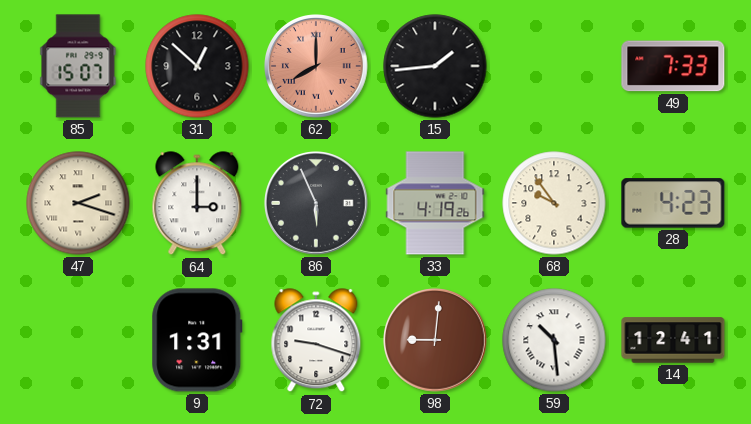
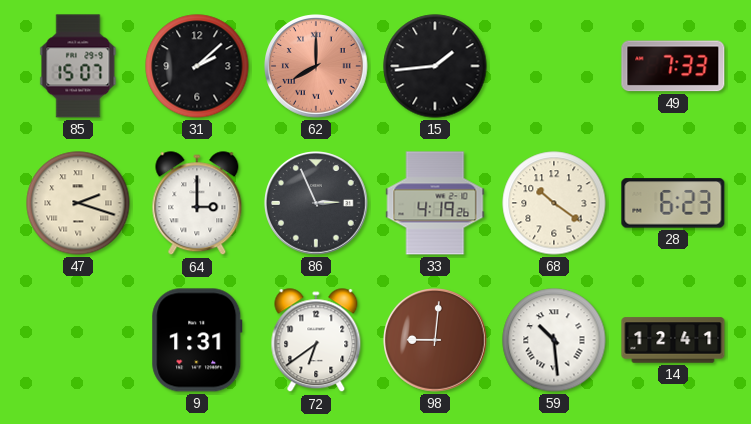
31: 12:52 -> 2:08 (197, 66)
86: 5:56 -> 2:56 (316, 203)
68: 9:54 -> 10:21 (554, 203)
28: 4:23 -> 6:23 (673, 203)
72: 9:18 -> 6:39 (316, 341)
